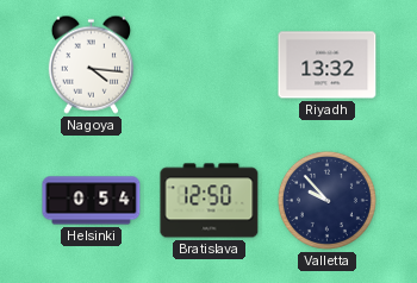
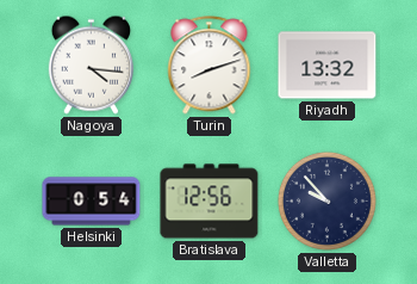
Turin: none -> 8:12 (210, 66)
Bratislava: 12:50 -> 12:56 (210, 202)
